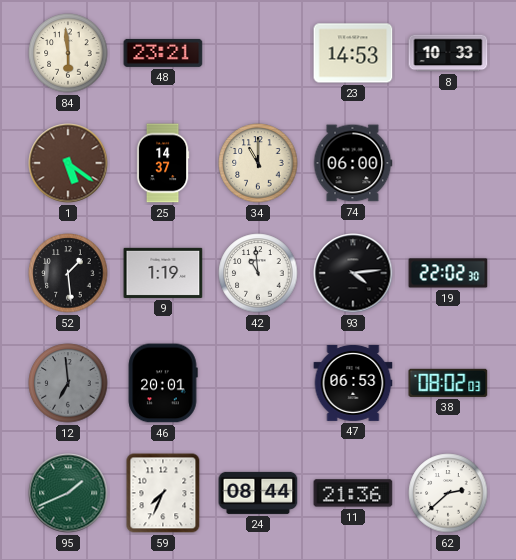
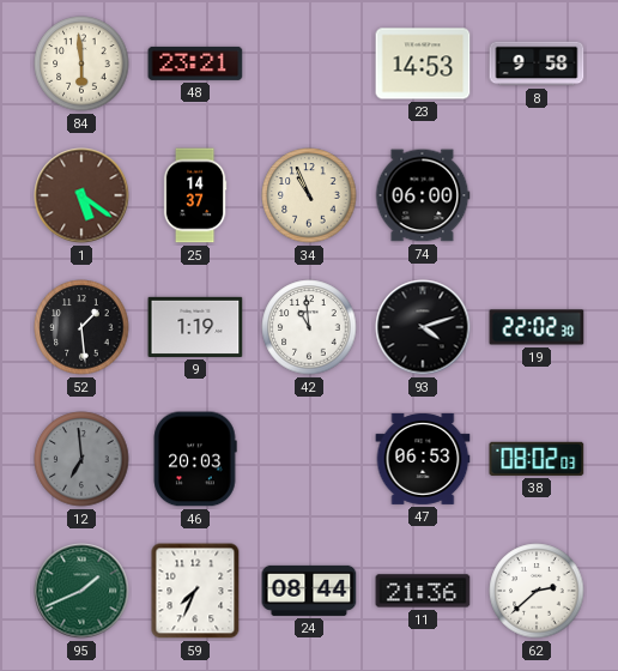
8: 10:33 -> 9:58 (537, 64)
34: 11:00 -> 10:56 (309, 195)
93: 4:14 -> 4:12 (423, 327)
46: 20:01 -> 20:03 (195, 459)
